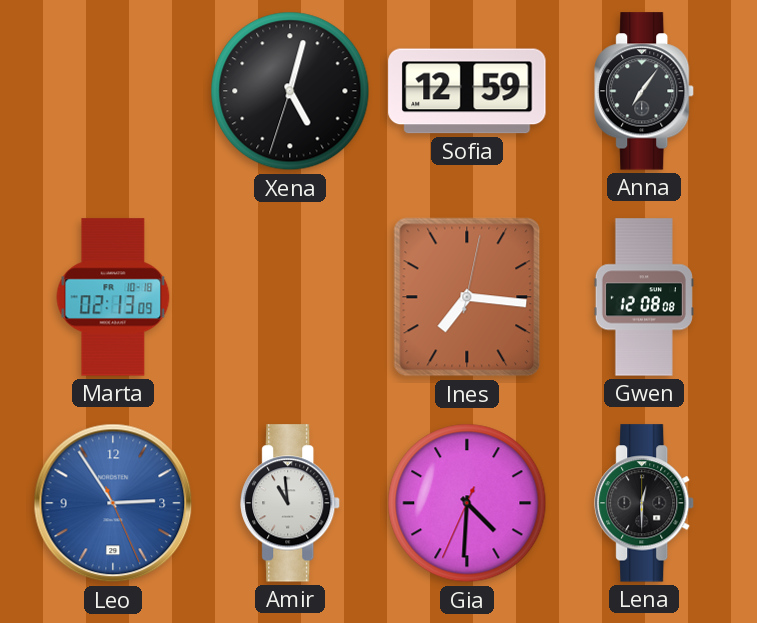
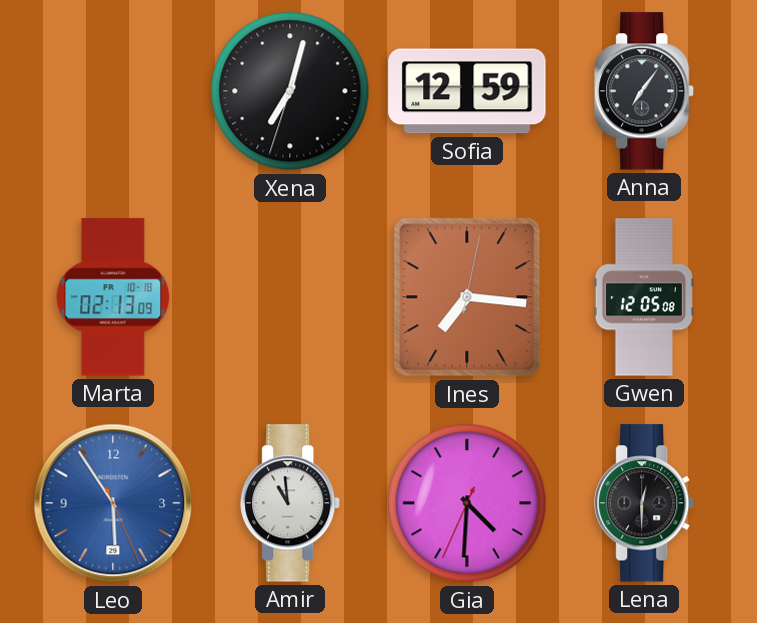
Xena: 5:02 -> 7:02 (290, 91)
Gwen: 12:08 -> 12:05 (644, 297)
Leo: 2:54 -> 5:54 (113, 503)
